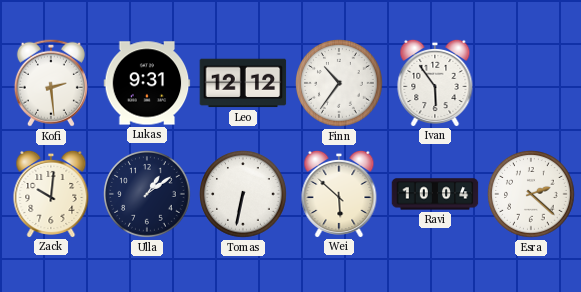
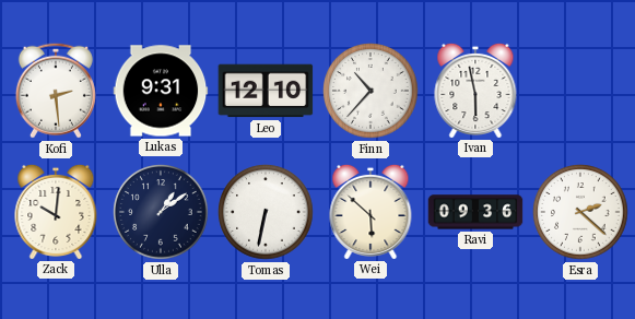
Leo: 12:12 -> 12:10 (266, 91)
Finn: 10:36 -> 10:37 (371, 91)
Ivan: 5:54 -> 5:58 (475, 90)
Ravi: 10:04 -> 09:36 (475, 212)
